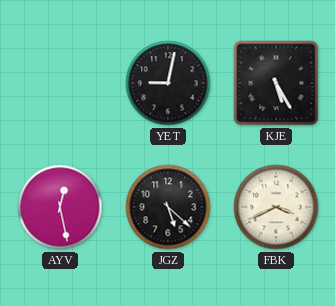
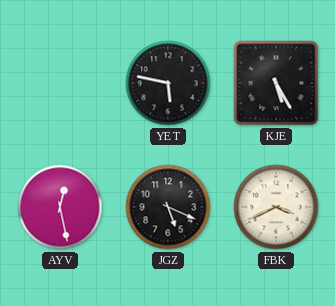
YET: 9:02 -> 5:47 (168, 83)
JGZ: 5:22 -> 5:19 (168, 207)
